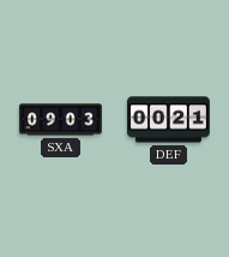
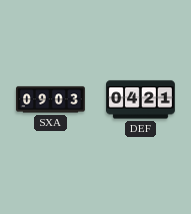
DEF: 00:21 -> 04:21 (141, 100)
